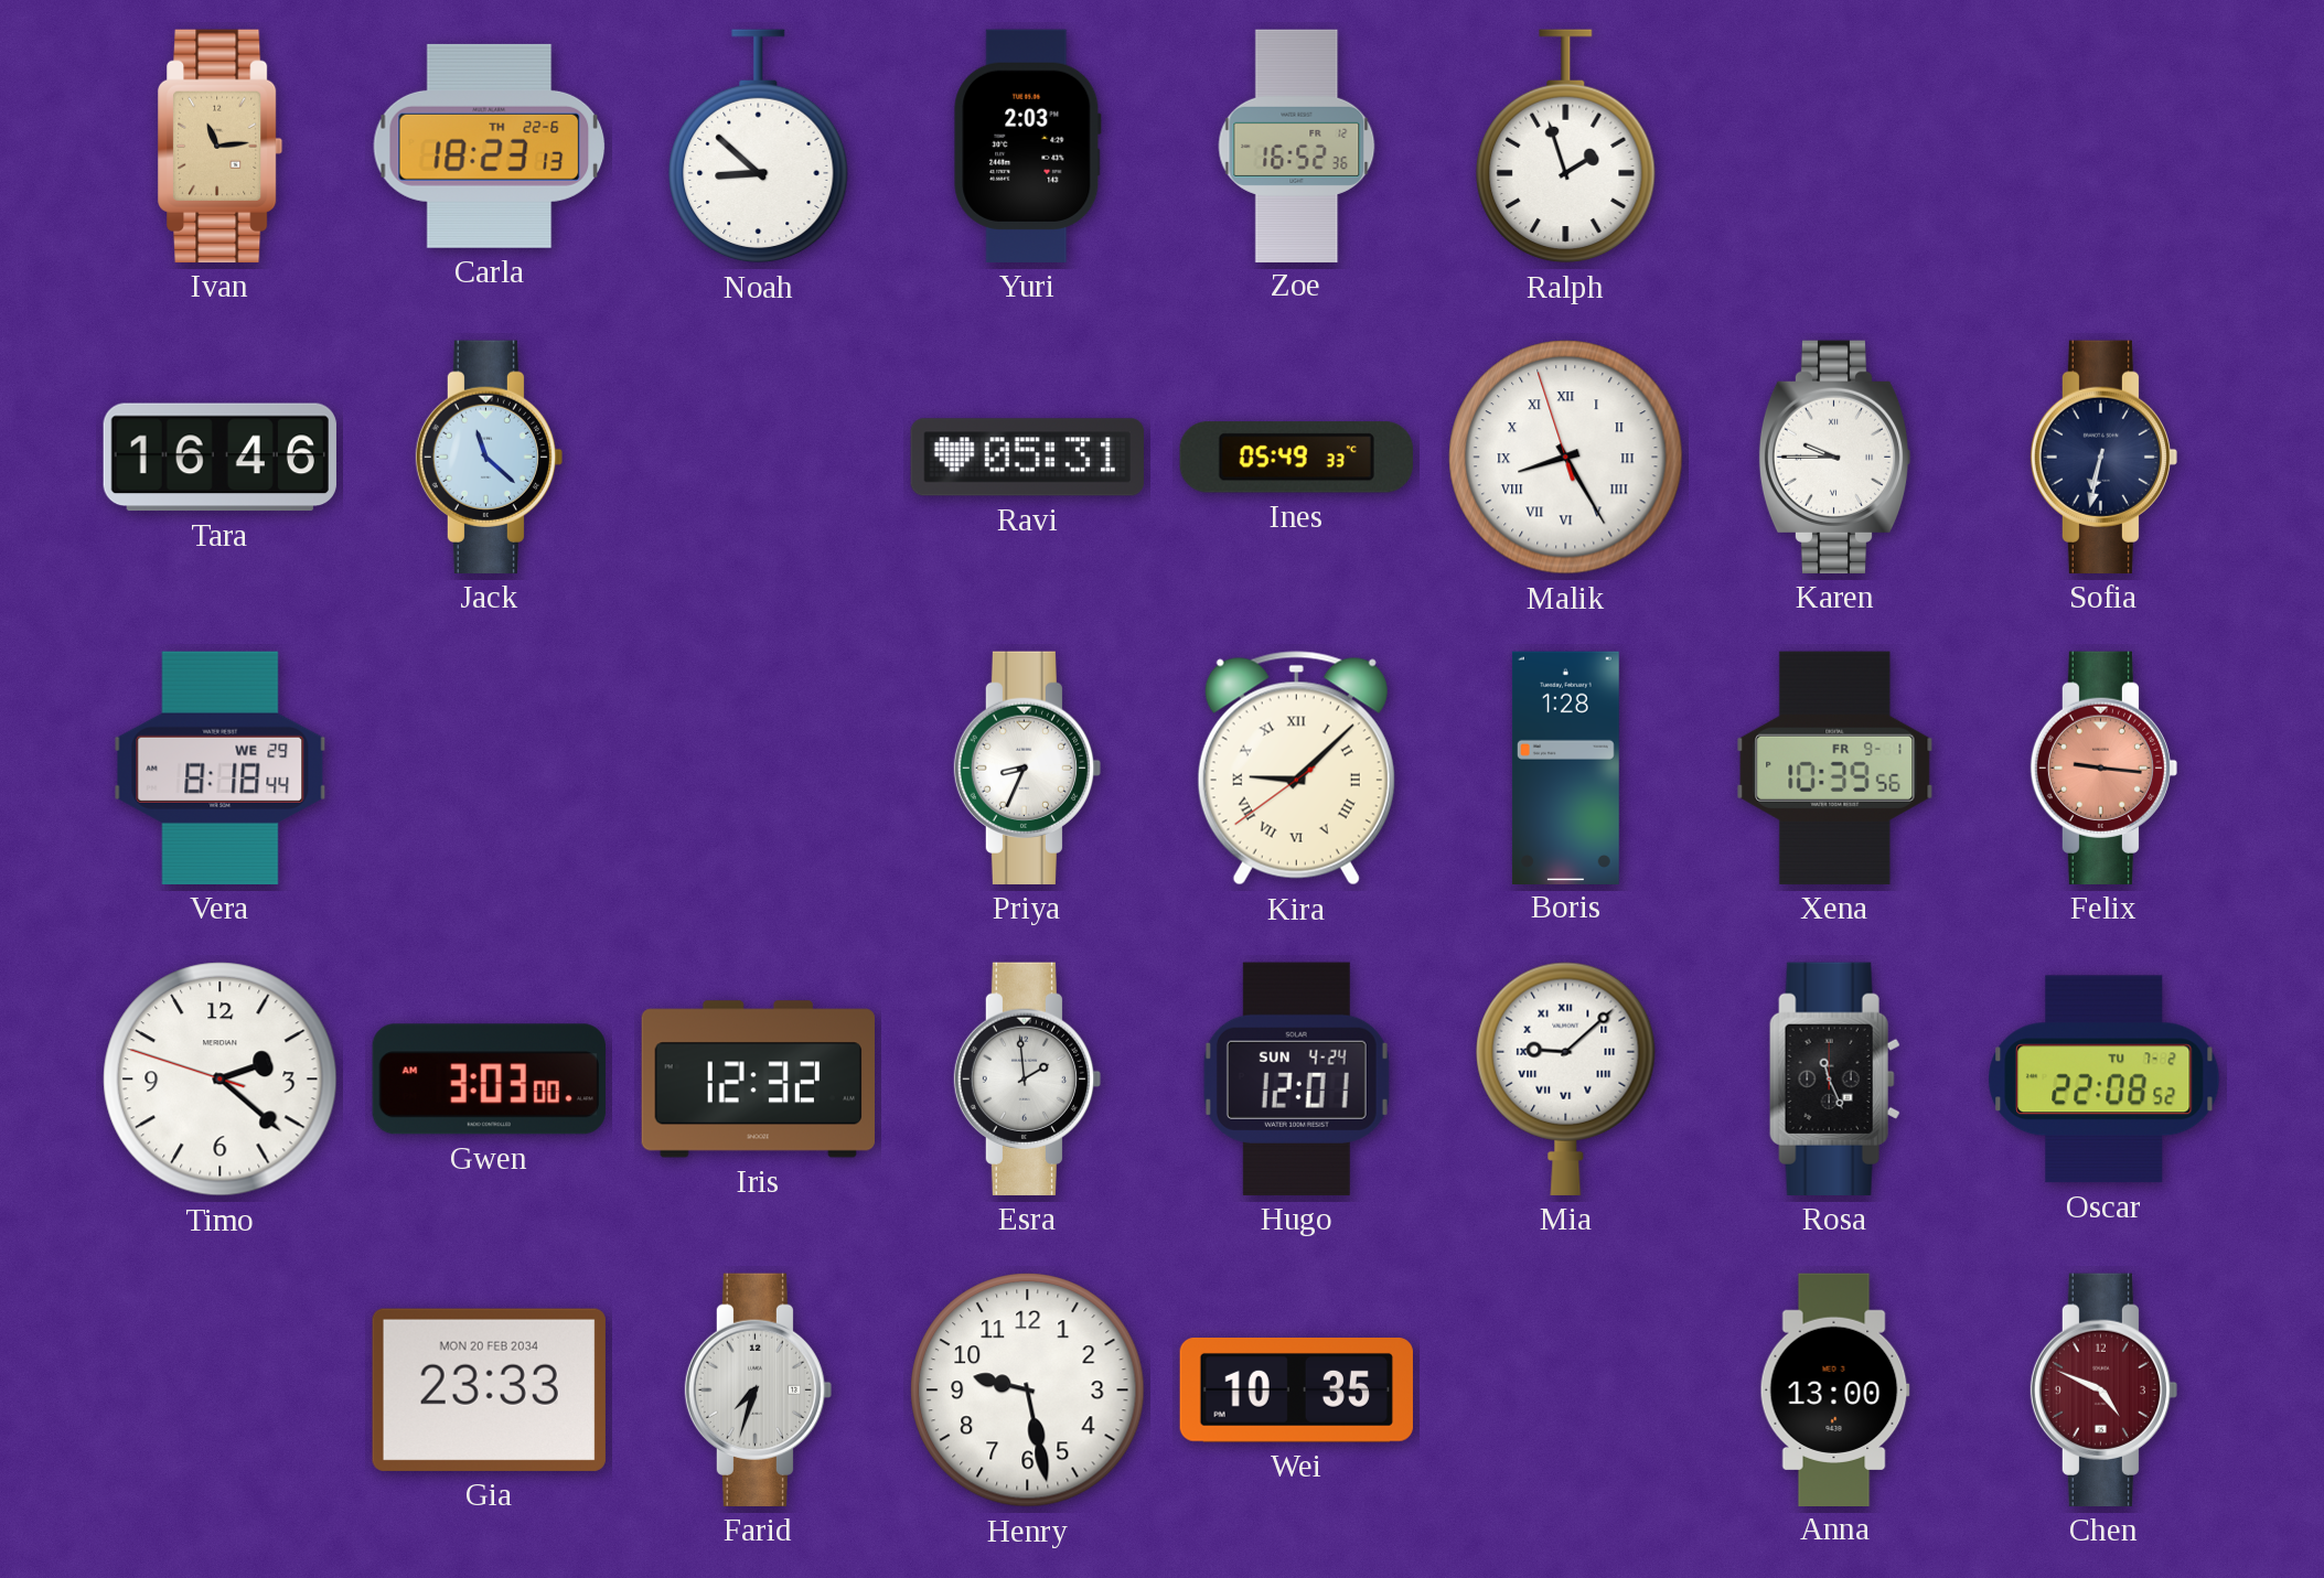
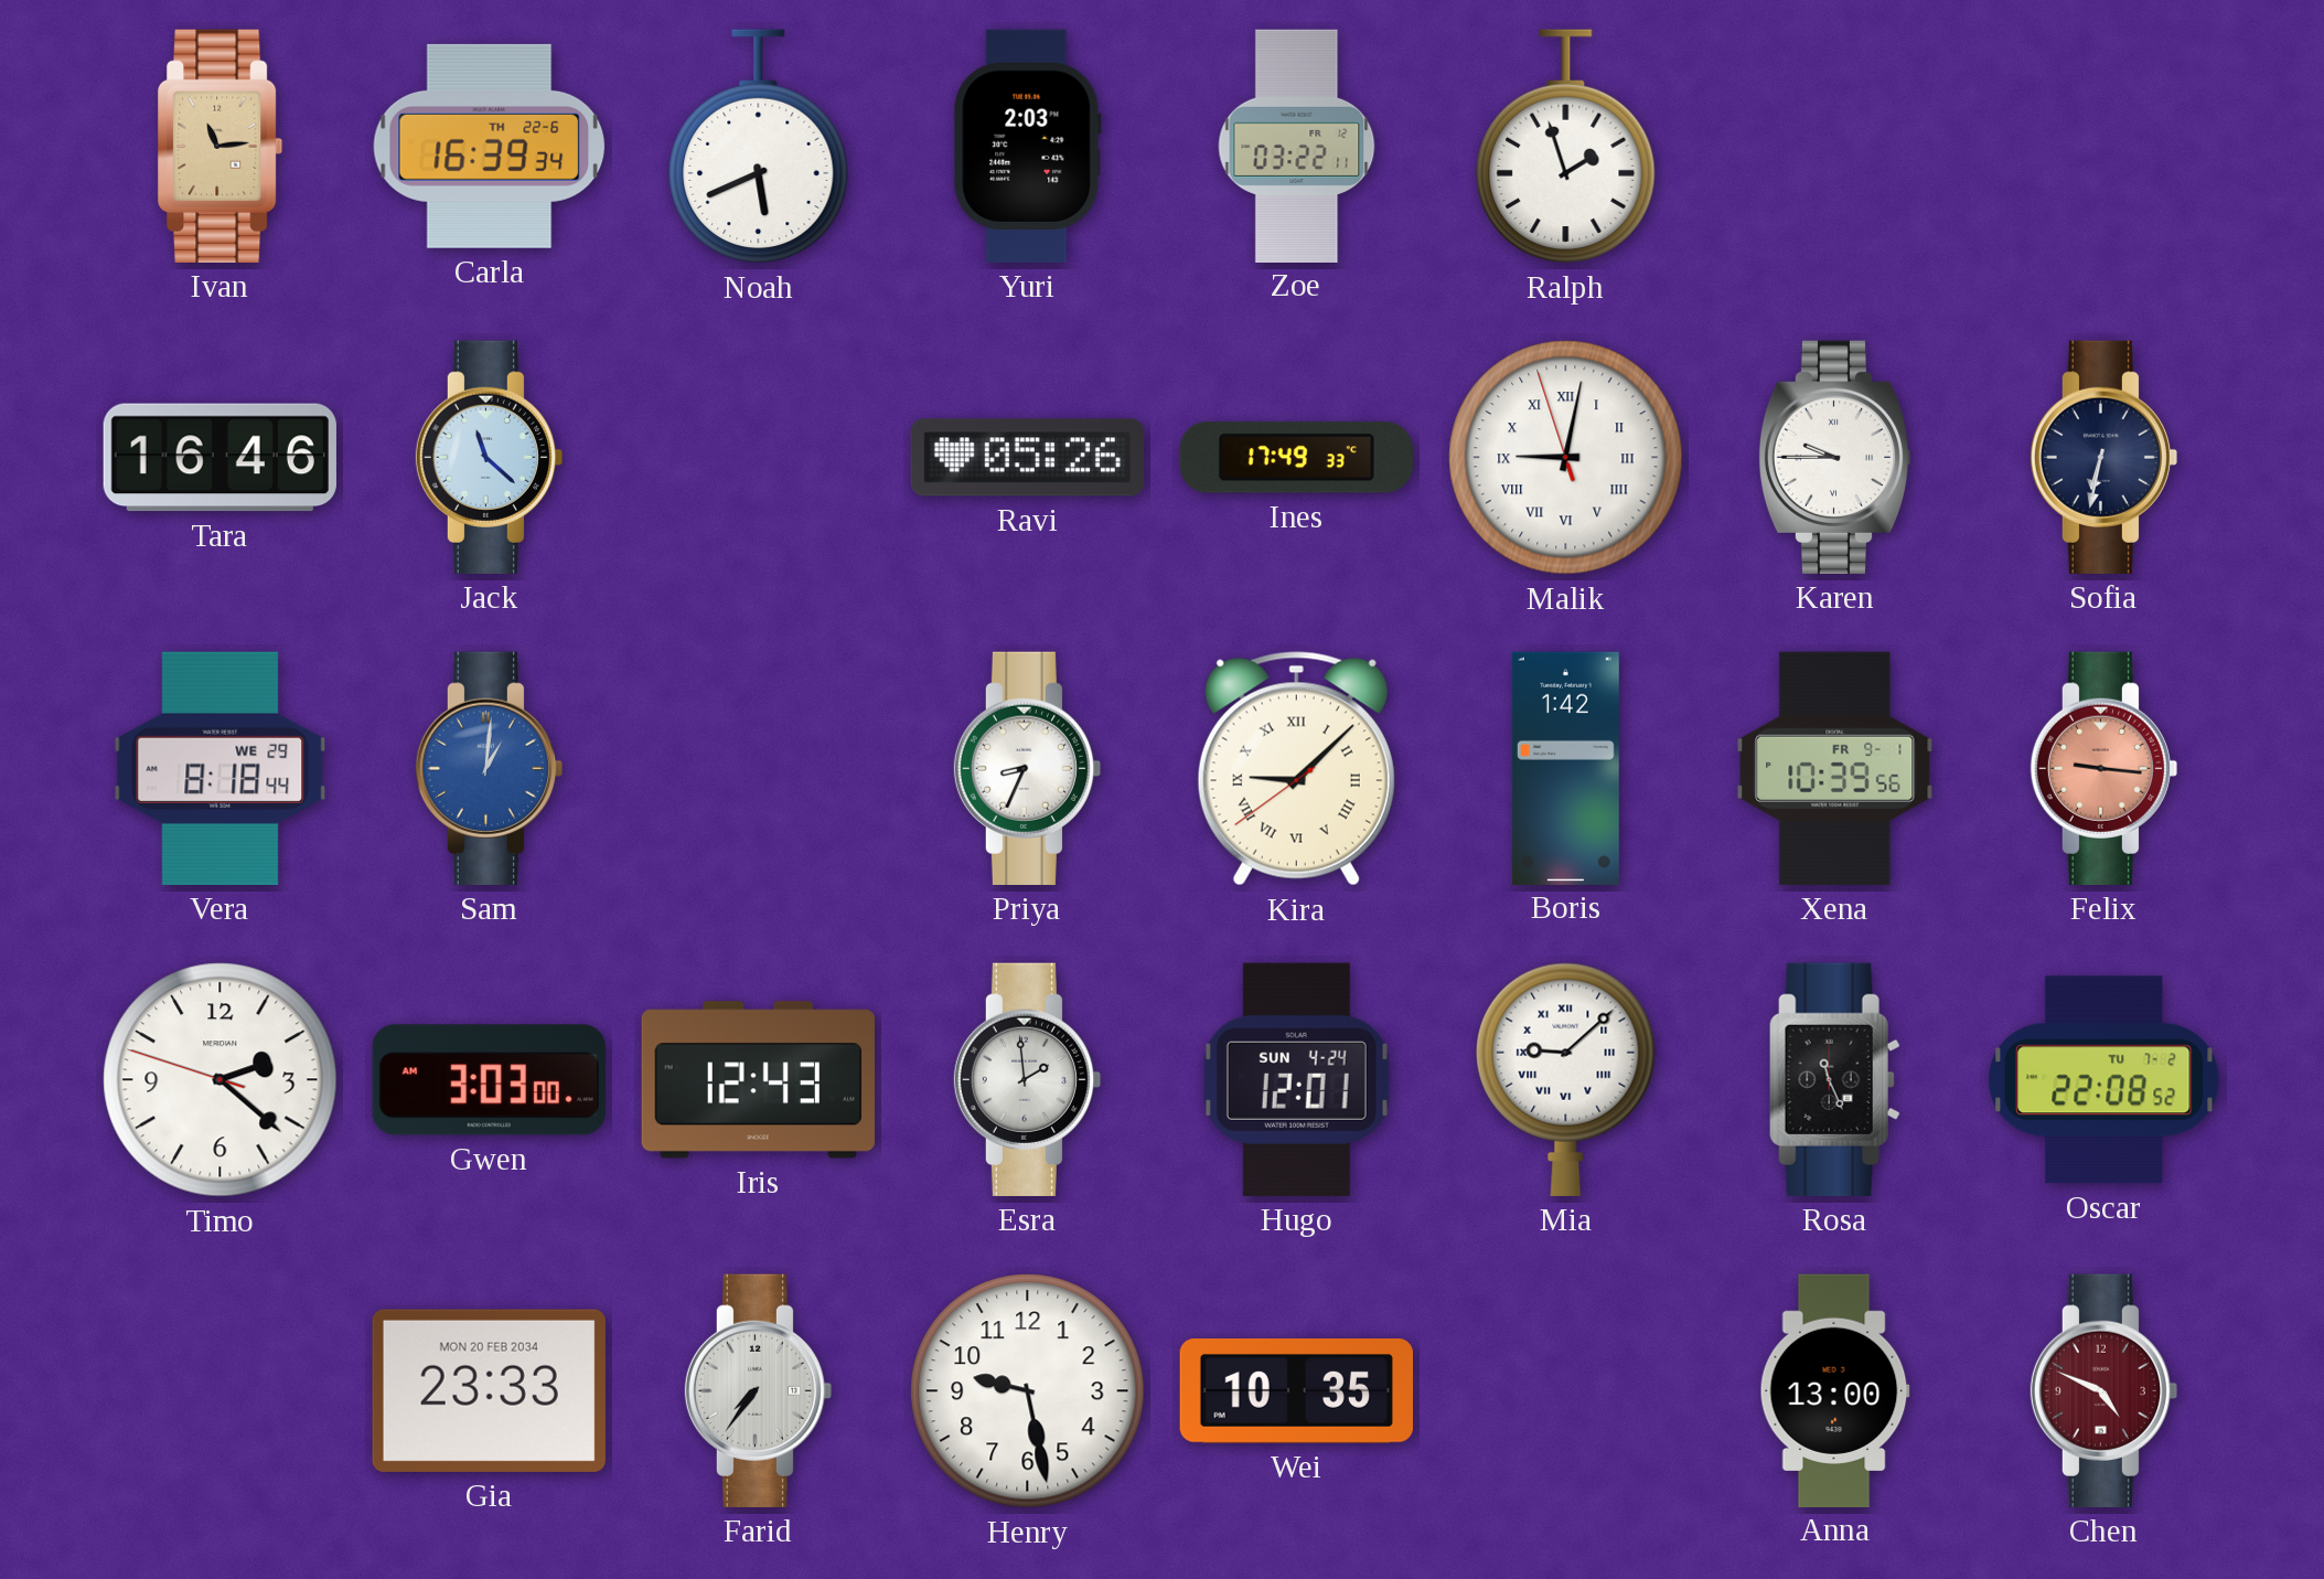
Carla: 18:23 -> 16:39 (490, 146)
Noah: 8:52 -> 5:41 (759, 147)
Zoe: 16:52 -> 03:22 (1297, 146)
Ravi: 05:31 -> 05:26 (1027, 458)
Ines: 05:49 -> 17:49 (1296, 458)
Malik: 8:24 -> 9:01 (1566, 458)
Sam: none -> 1:01 (490, 768)
Boris: 1:28 -> 1:42 (1565, 768)
Iris: 12:32 -> 12:43 (758, 1080)
Farid: 7:33 -> 7:36 (759, 1390)
